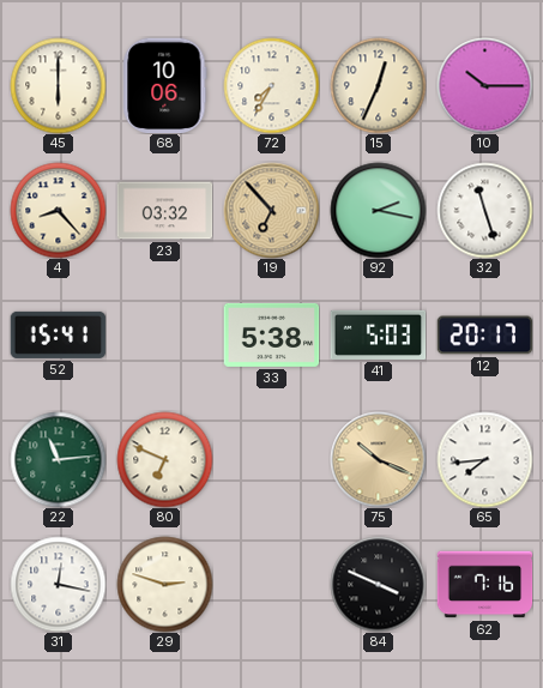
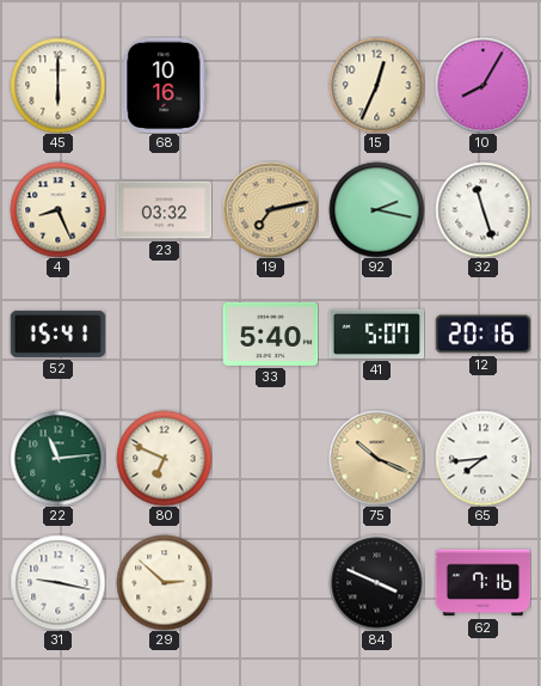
68: 10:06 -> 10:16 (165, 85)
72: 7:35 -> none (271, 85)
10: 10:15 -> 8:05 (482, 85)
4: 8:23 -> 8:26 (57, 209)
19: 6:53 -> 7:13 (270, 209)
33: 5:38 -> 5:40 (270, 333)
41: 5:03 -> 5:07 (376, 333)
12: 20:17 -> 20:16 (482, 335)
31: 12:17 -> 9:17 (57, 582)
29: 2:48 -> 2:52 (164, 582)
